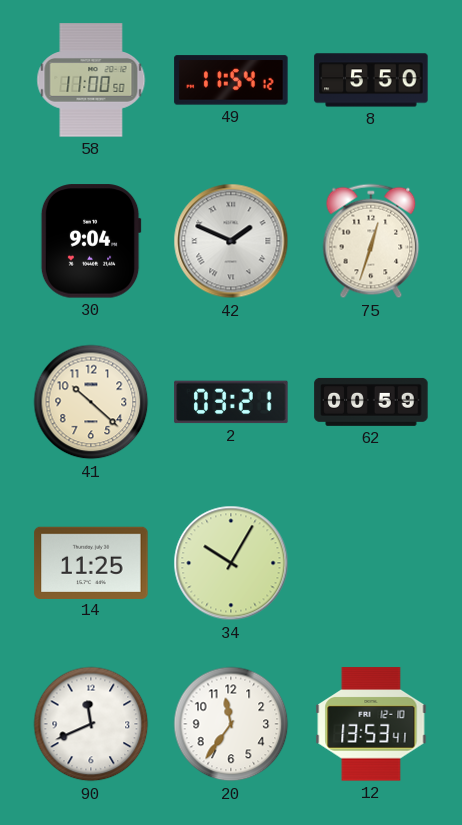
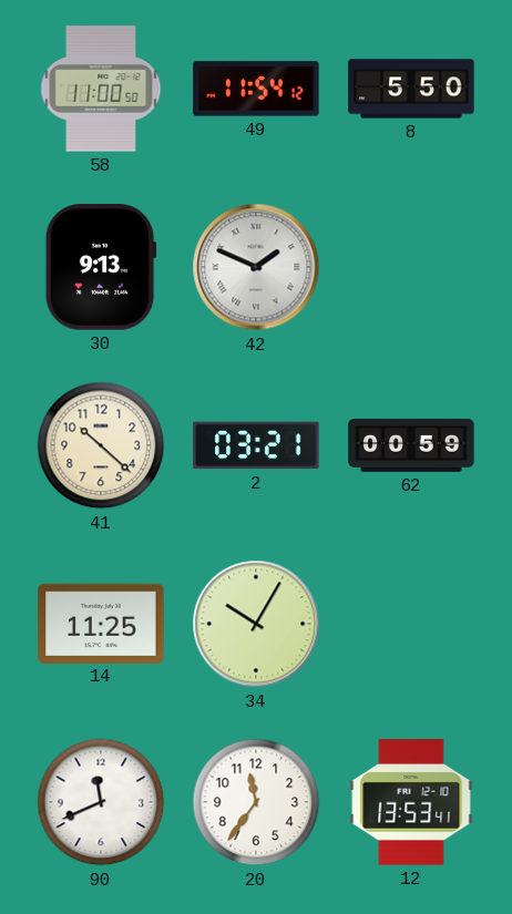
30: 9:04 -> 9:13 (101, 267)
75: 12:33 -> none (371, 241)
